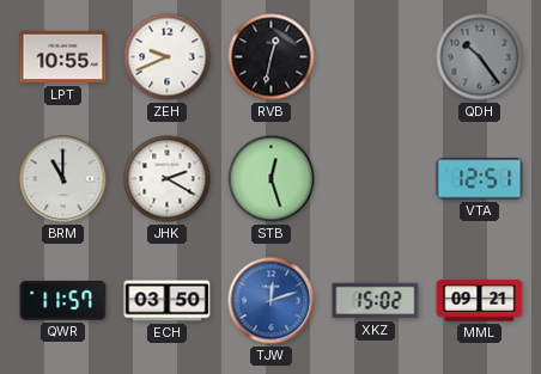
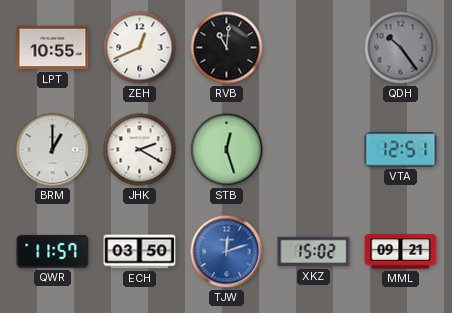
ZEH: 9:41 -> 12:41 (140, 48)
RVB: 12:32 -> 11:01 (227, 48)
BRM: 11:00 -> 1:00 (53, 150)
